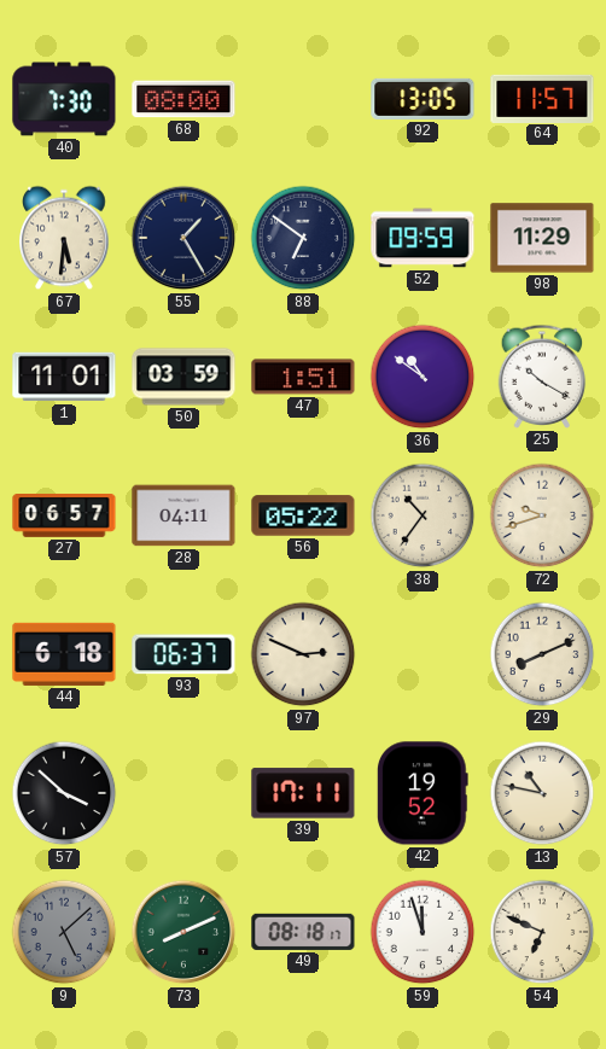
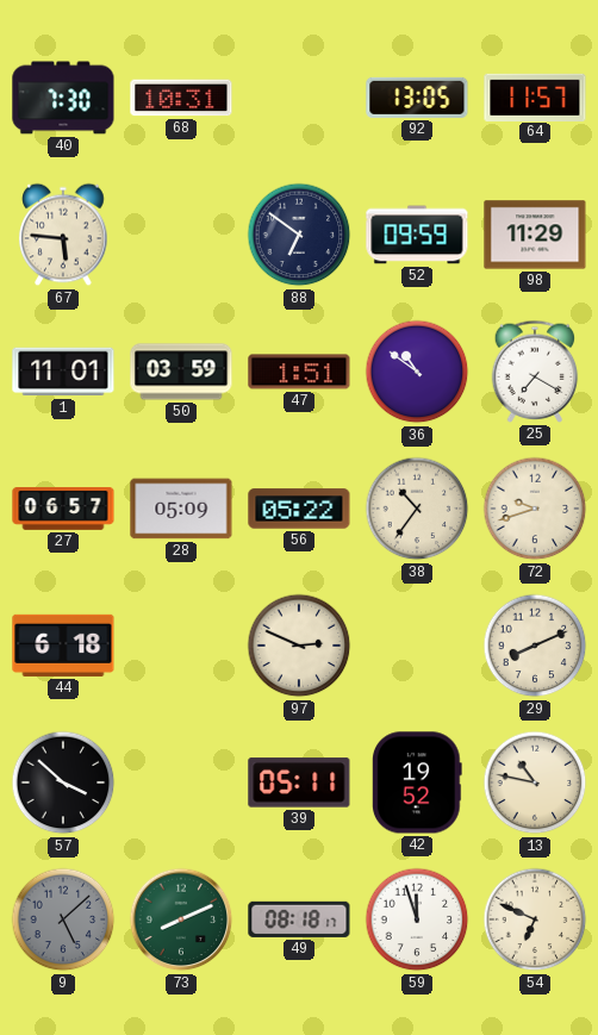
68: 08:00 -> 10:31 (181, 98)
67: 5:31 -> 5:46 (63, 235)
55: 1:25 -> none (183, 238)
25: 10:20 -> 7:20 (535, 372)
28: 04:11 -> 05:09 (181, 509)
93: 06:37 -> none (183, 654)
39: 17:11 -> 05:11 (299, 783)
